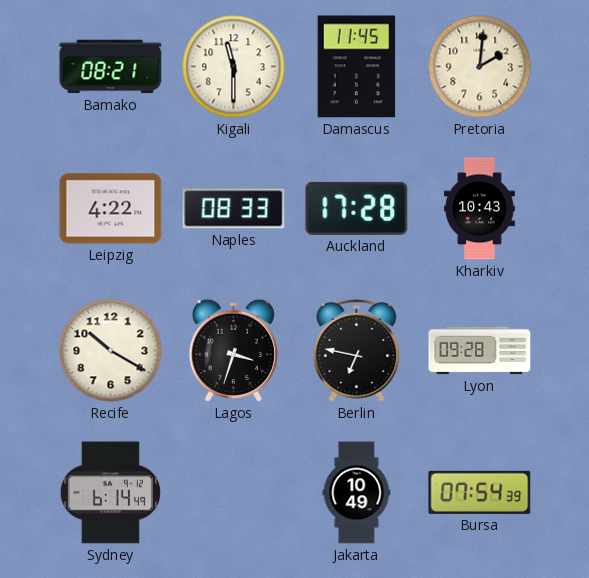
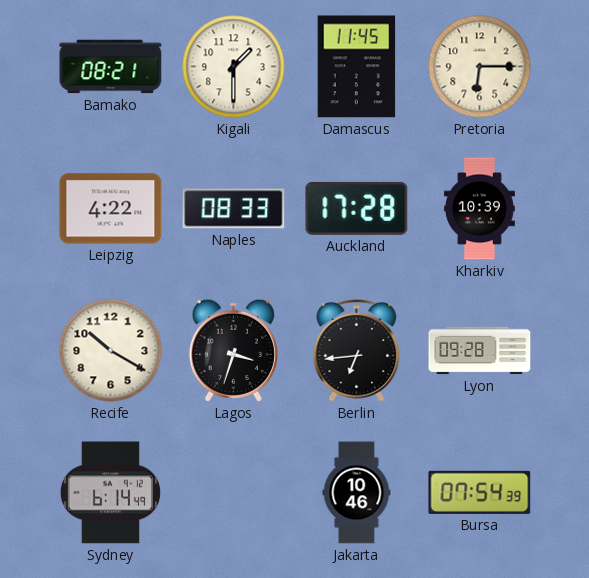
Kigali: 11:30 -> 1:30 (234, 67)
Pretoria: 2:01 -> 6:15 (480, 67)
Kharkiv: 10:43 -> 10:39 (479, 209)
Berlin: 6:47 -> 6:44 (357, 351)
Jakarta: 10:49 -> 10:46 (357, 493)
